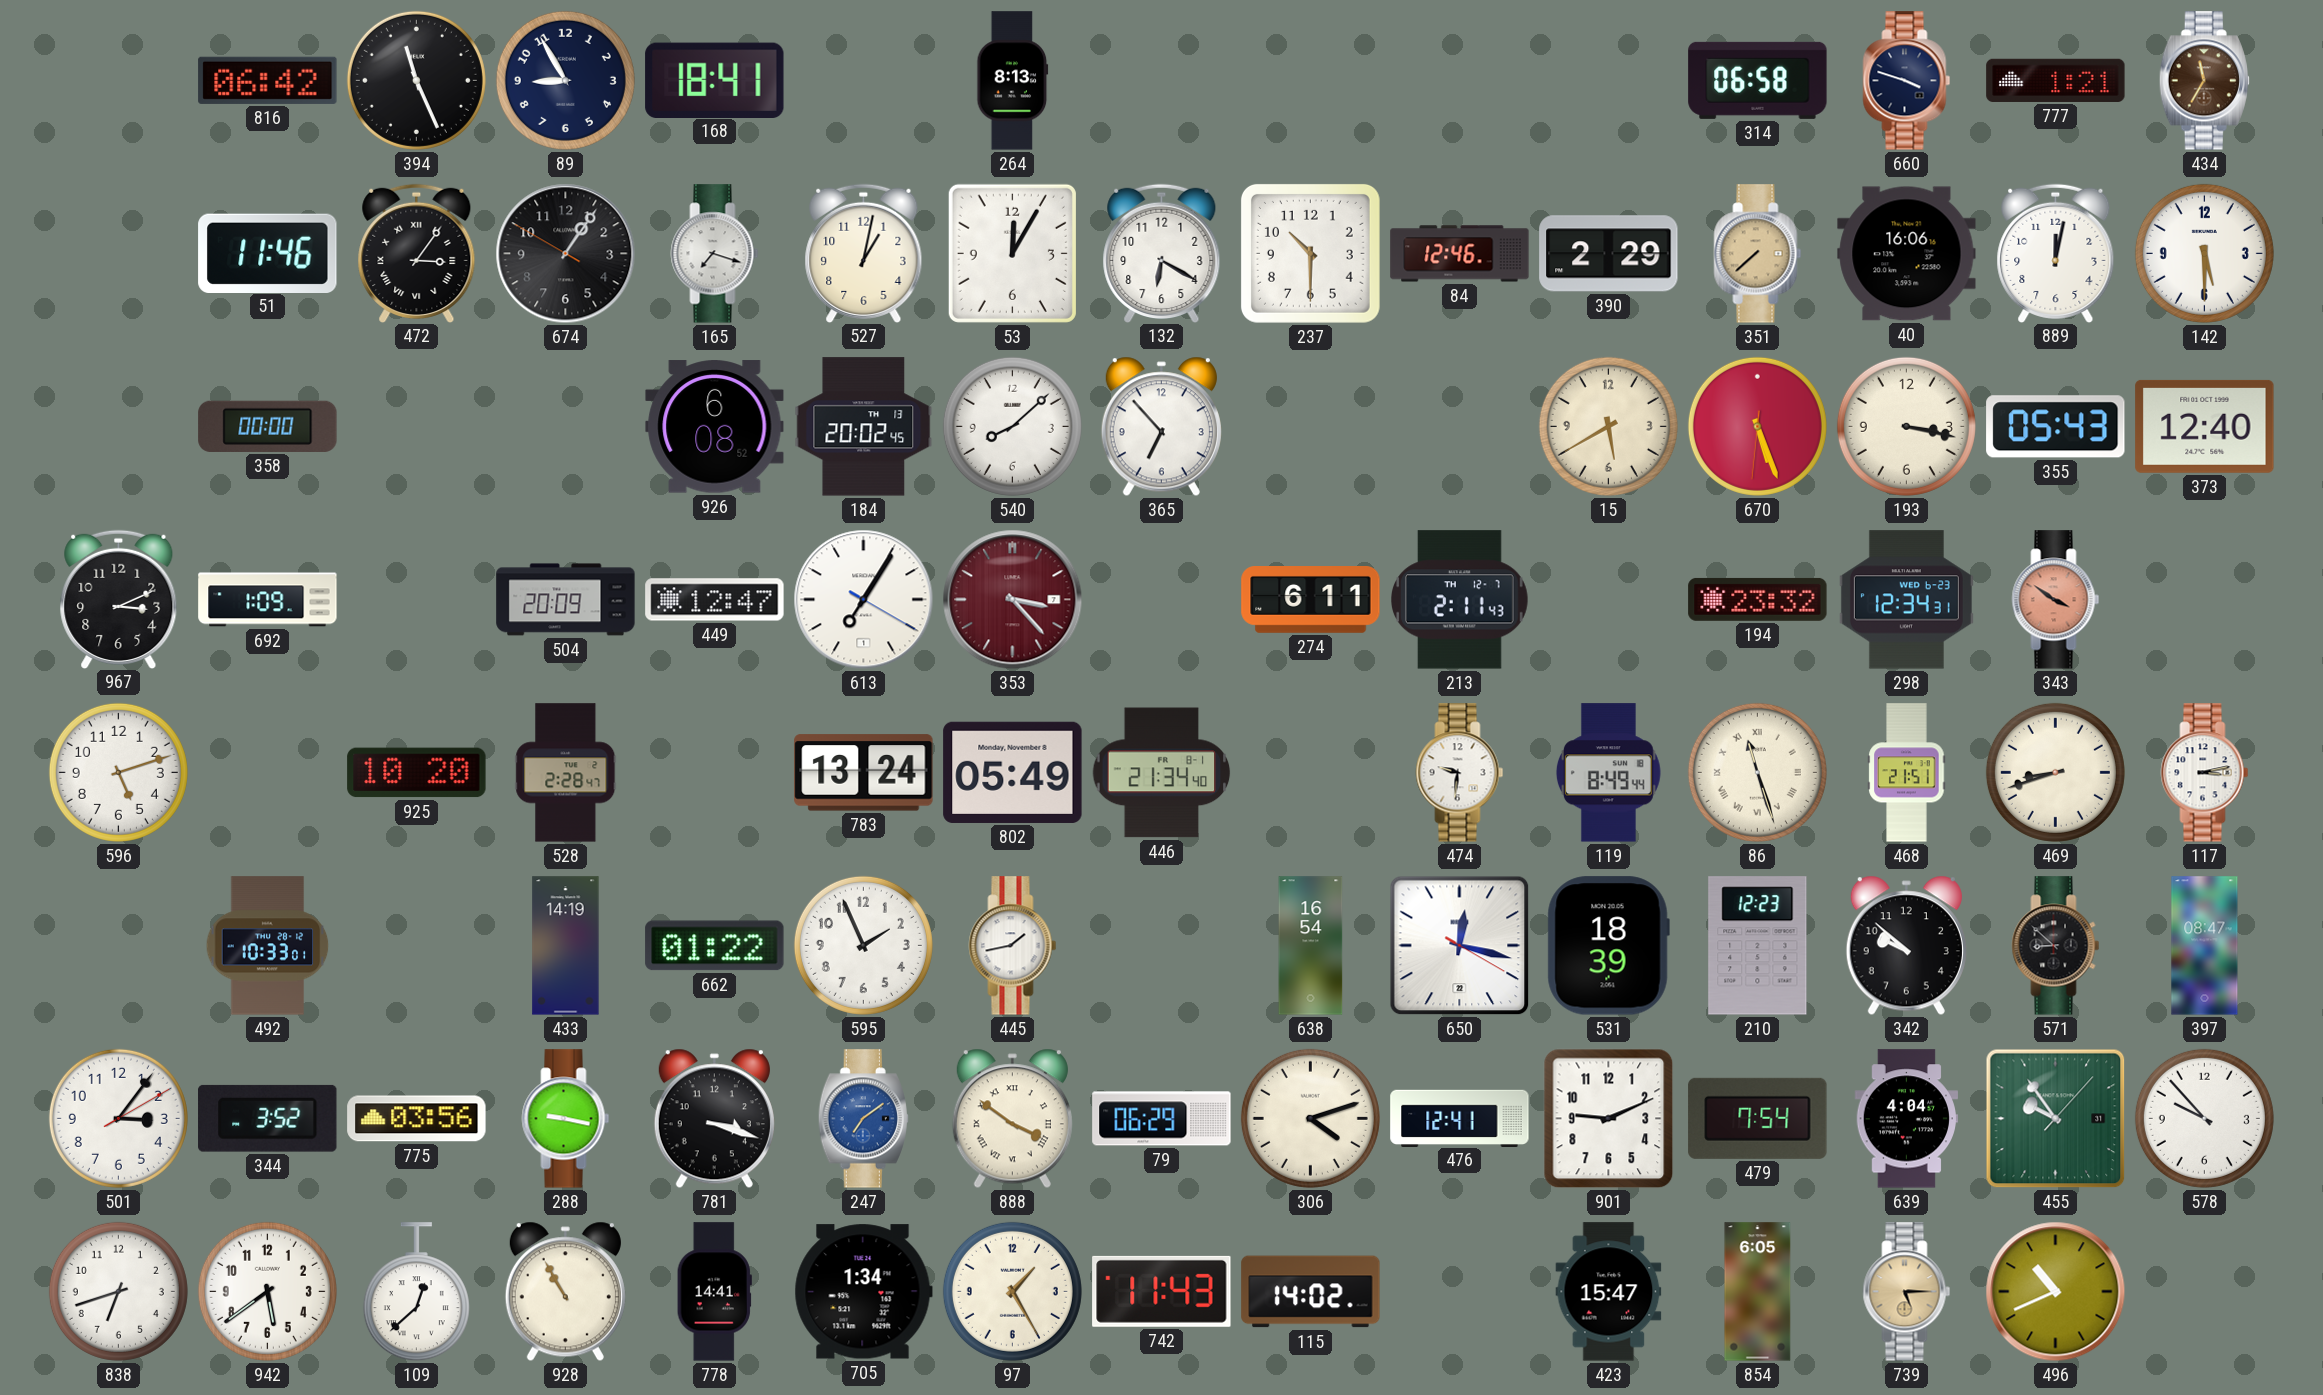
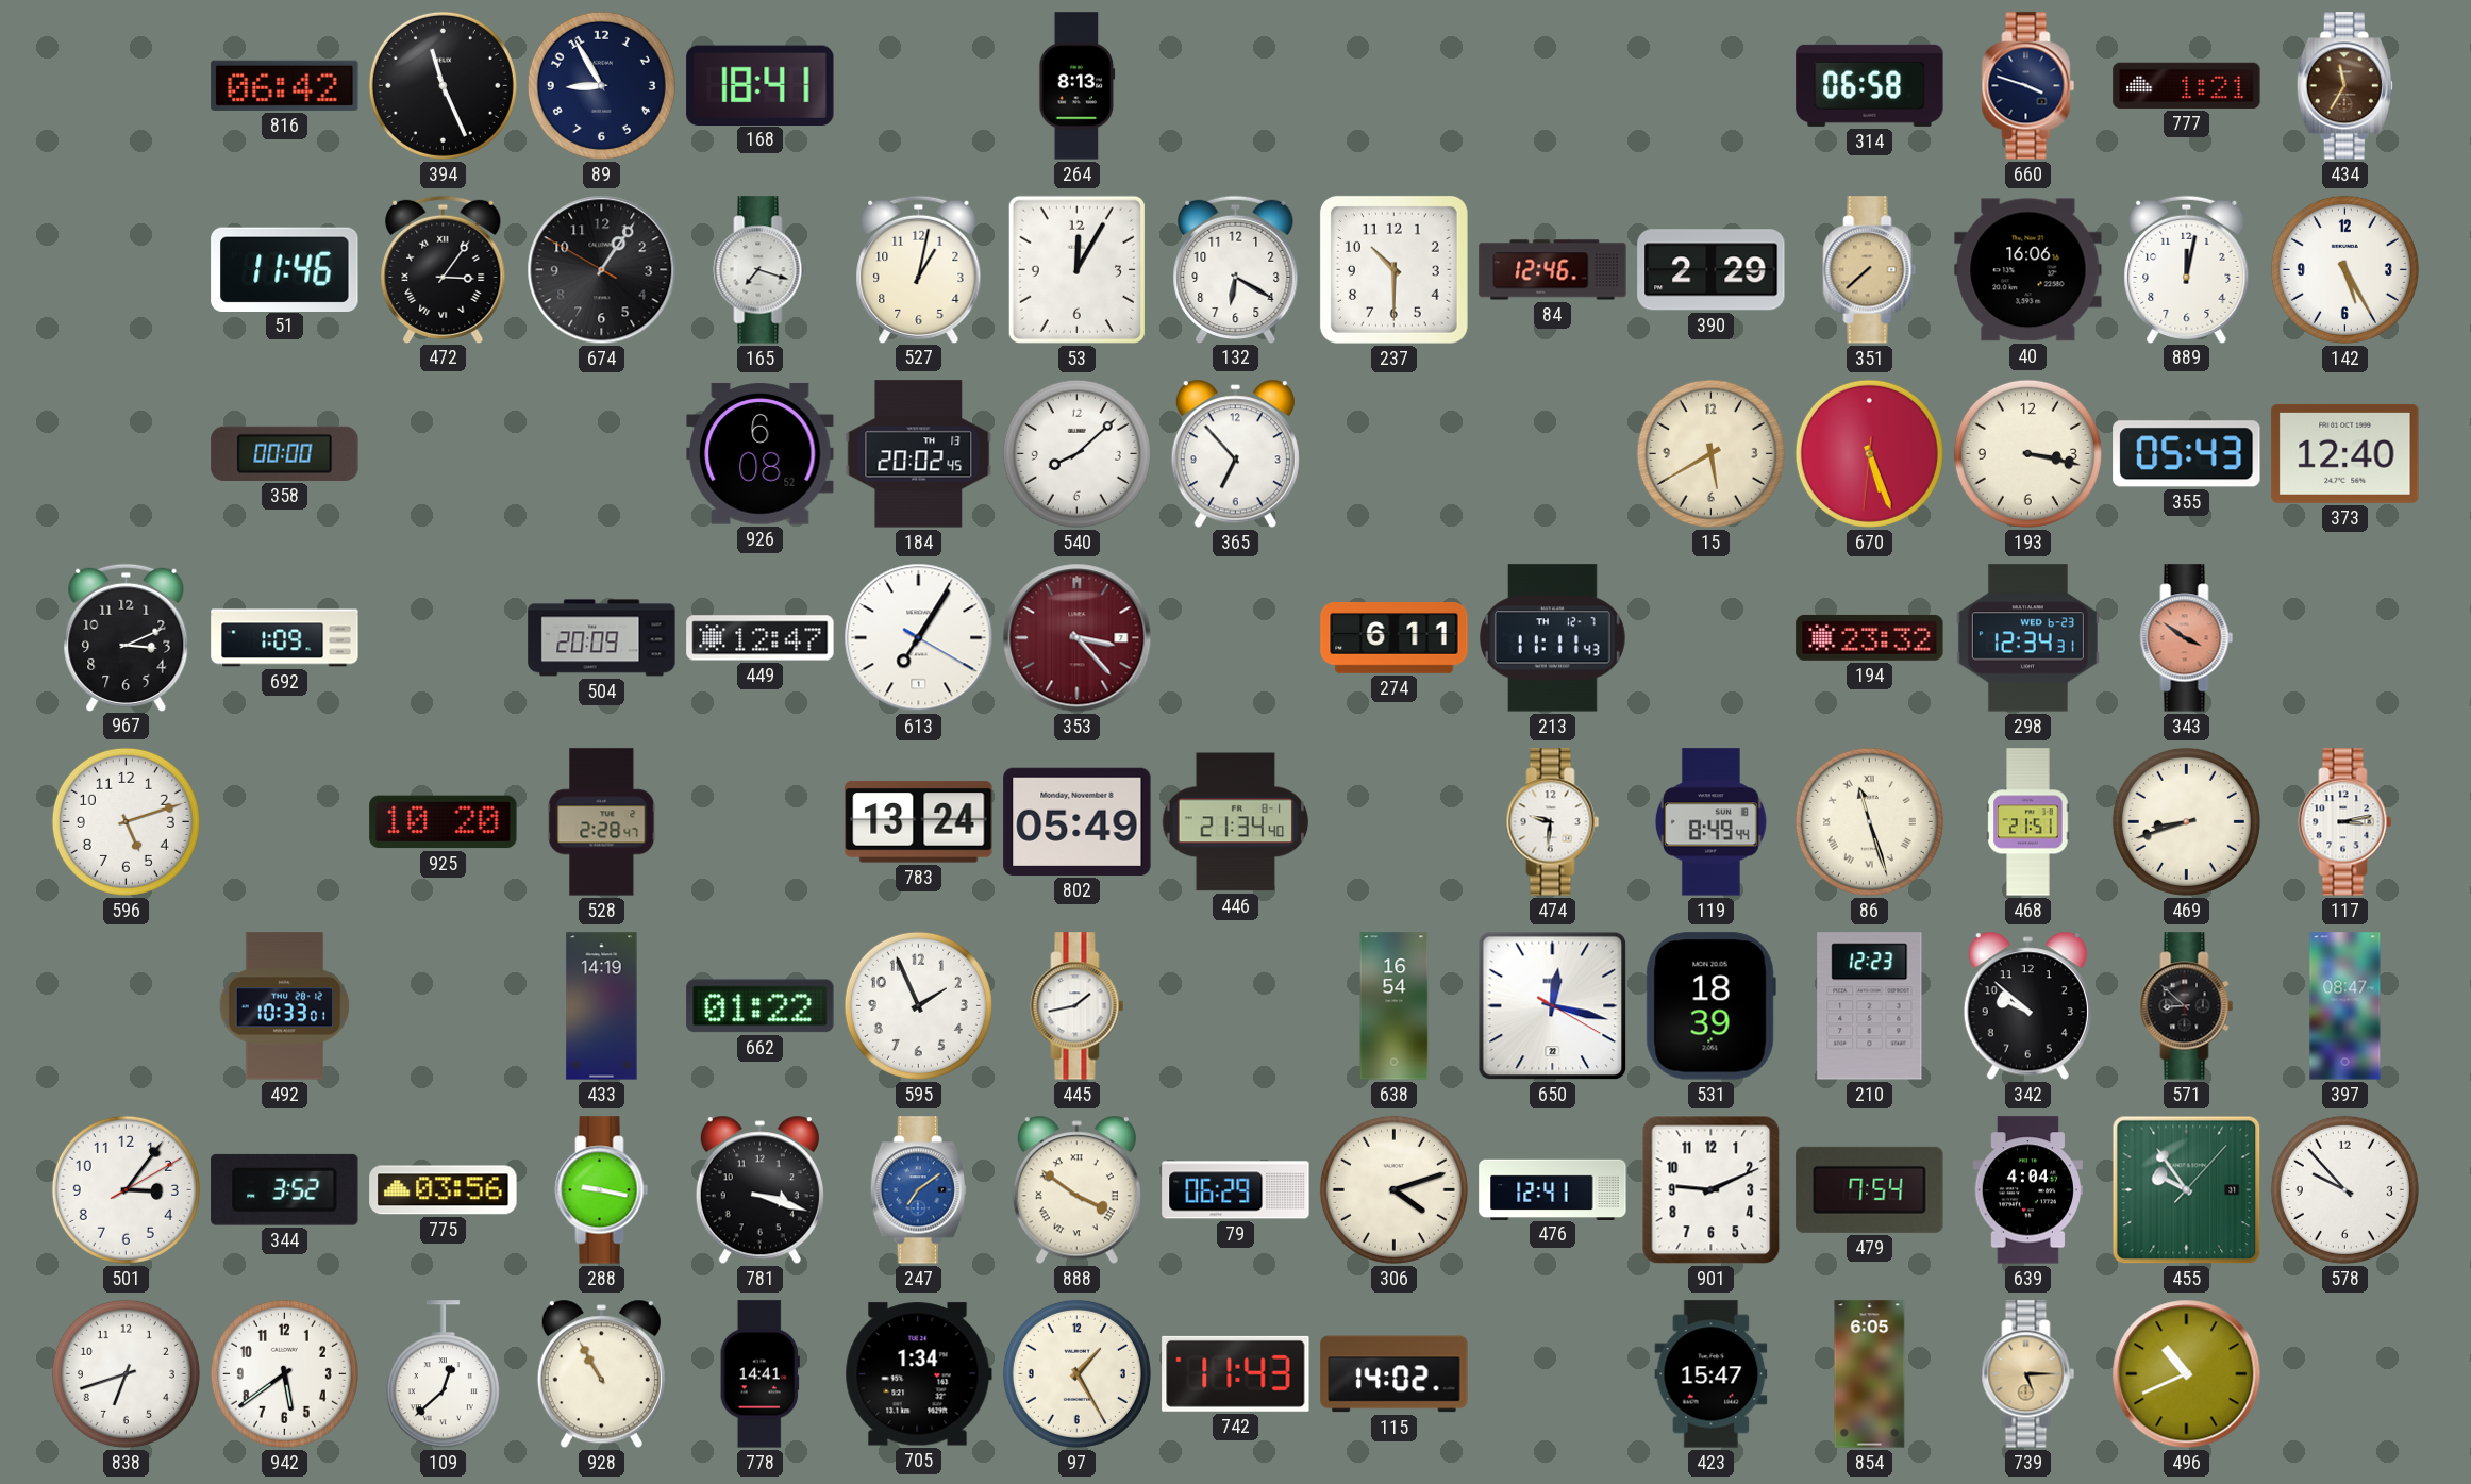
142: 5:30 -> 5:25 (2344, 269)
213: 2:11 -> 11:11 (1553, 638)
